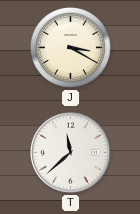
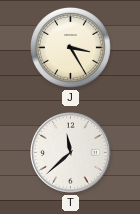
J: 3:20 -> 3:25 (70, 47)
